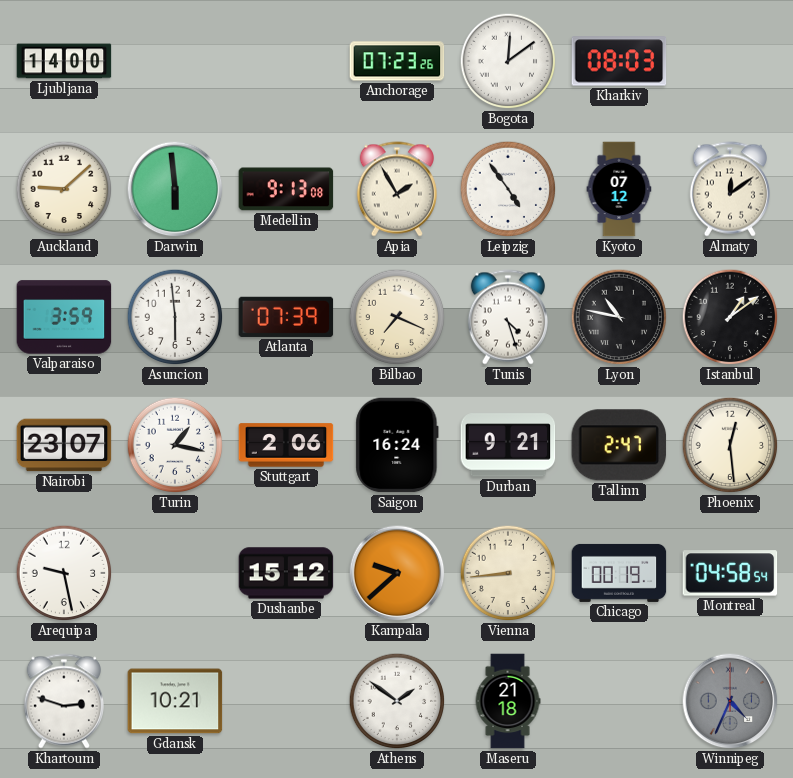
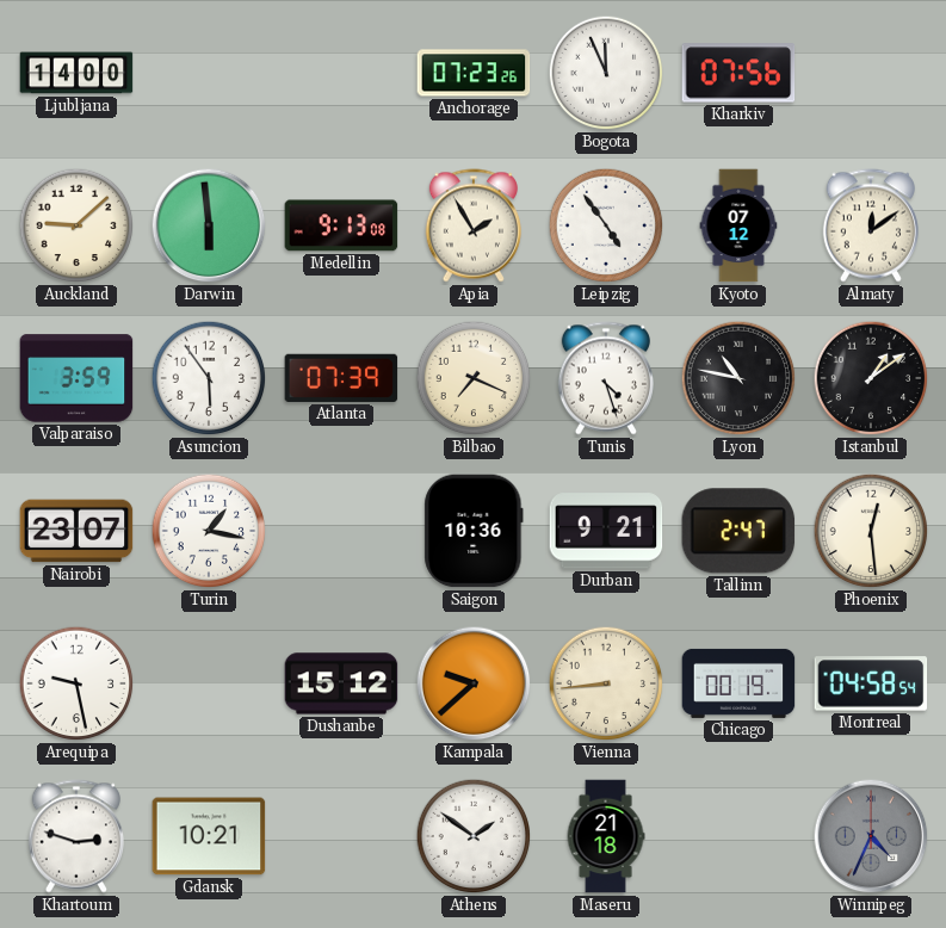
Bogota: 12:09 -> 11:56 (606, 73)
Kharkiv: 08:03 -> 07:56 (738, 73)
Asuncion: 5:59 -> 5:54 (209, 378)
Stuttgart: 2:06 -> none (286, 445)
Saigon: 16:24 -> 10:36 (474, 531)
